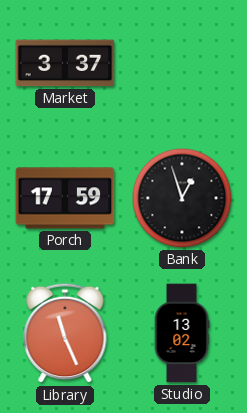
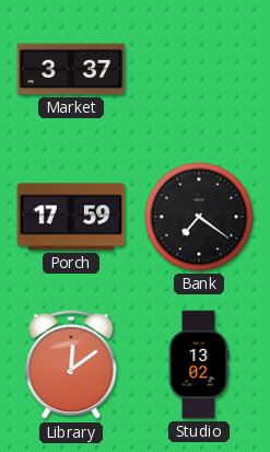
Bank: 12:57 -> 7:21 (199, 217)
Library: 11:26 -> 12:09 (71, 364)
